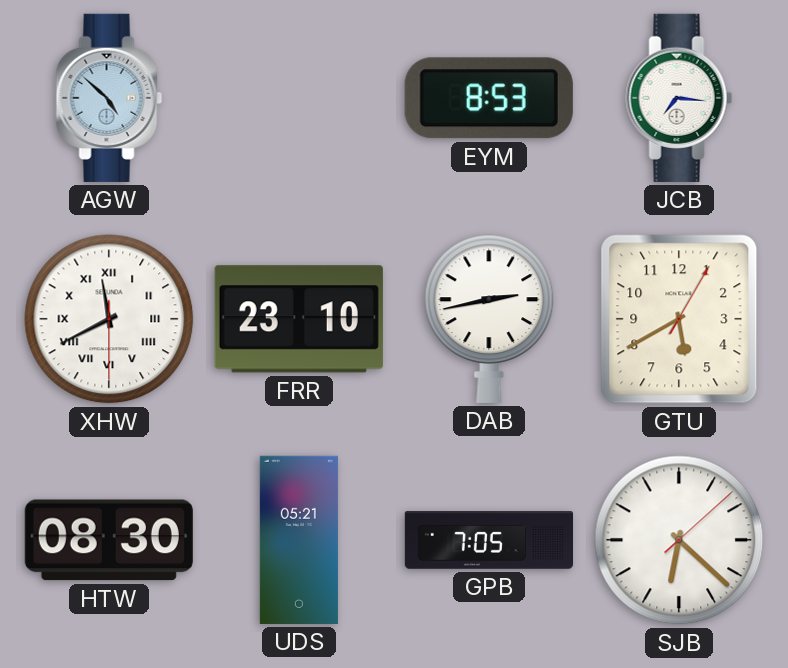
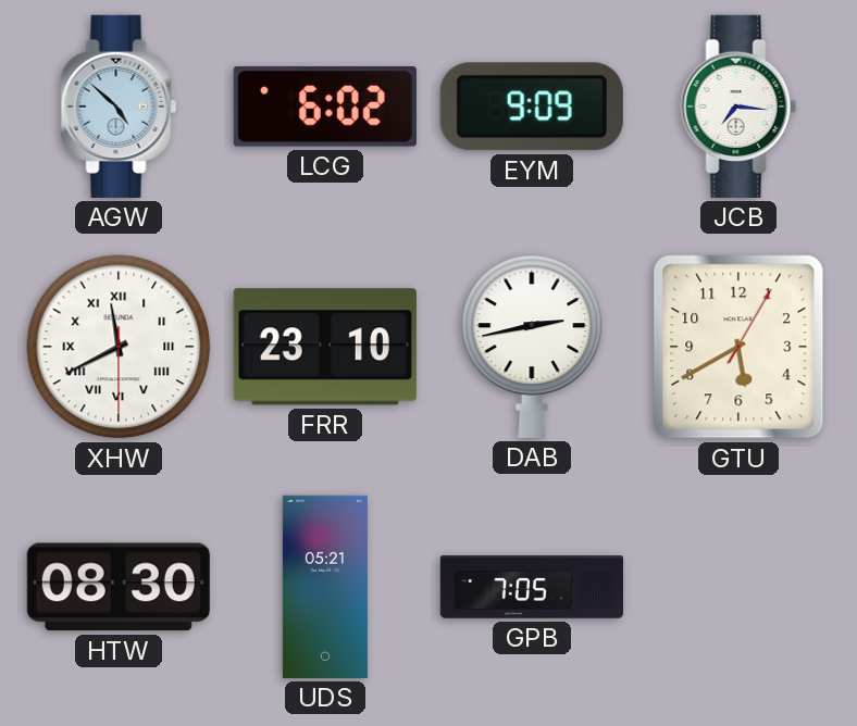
LCG: none -> 6:02 (325, 108)
EYM: 8:53 -> 9:09 (532, 107)
SJB: 6:22 -> none (679, 540)
